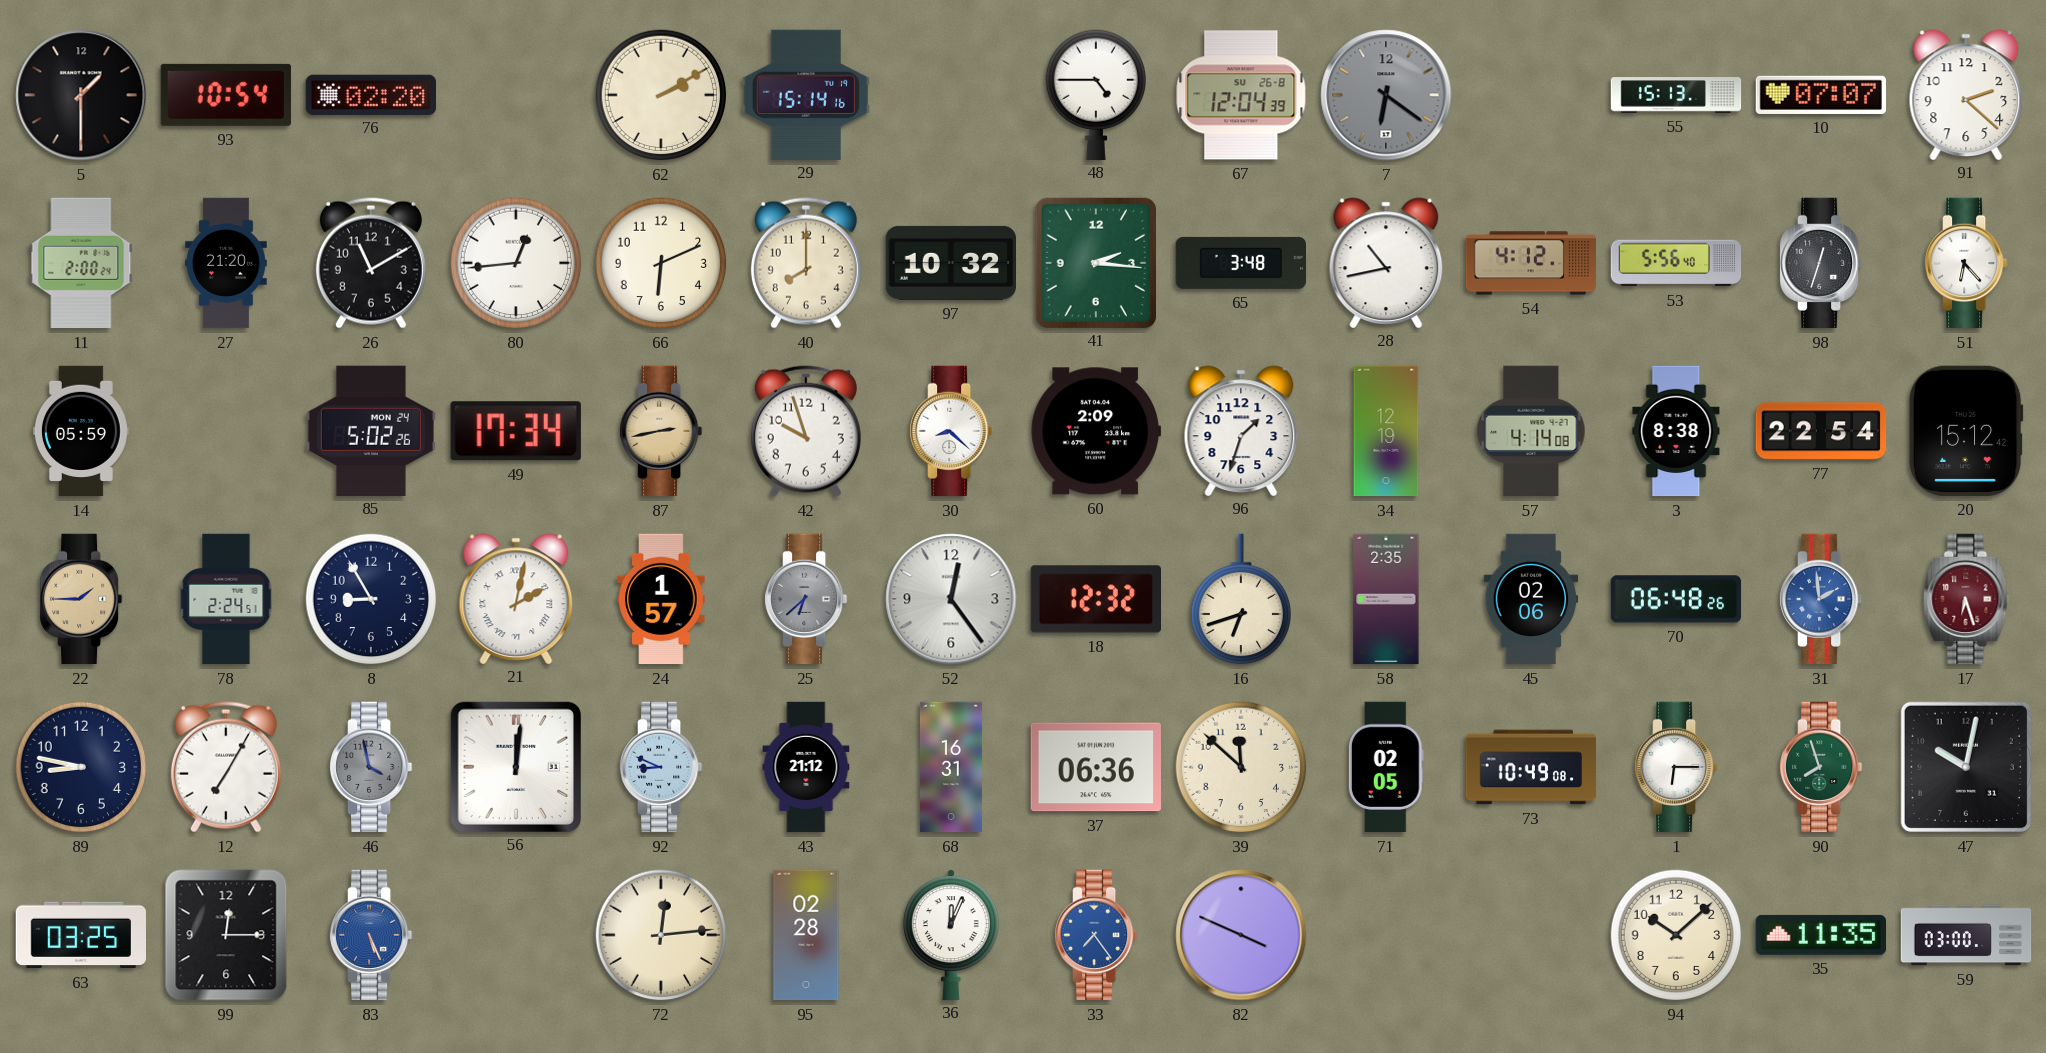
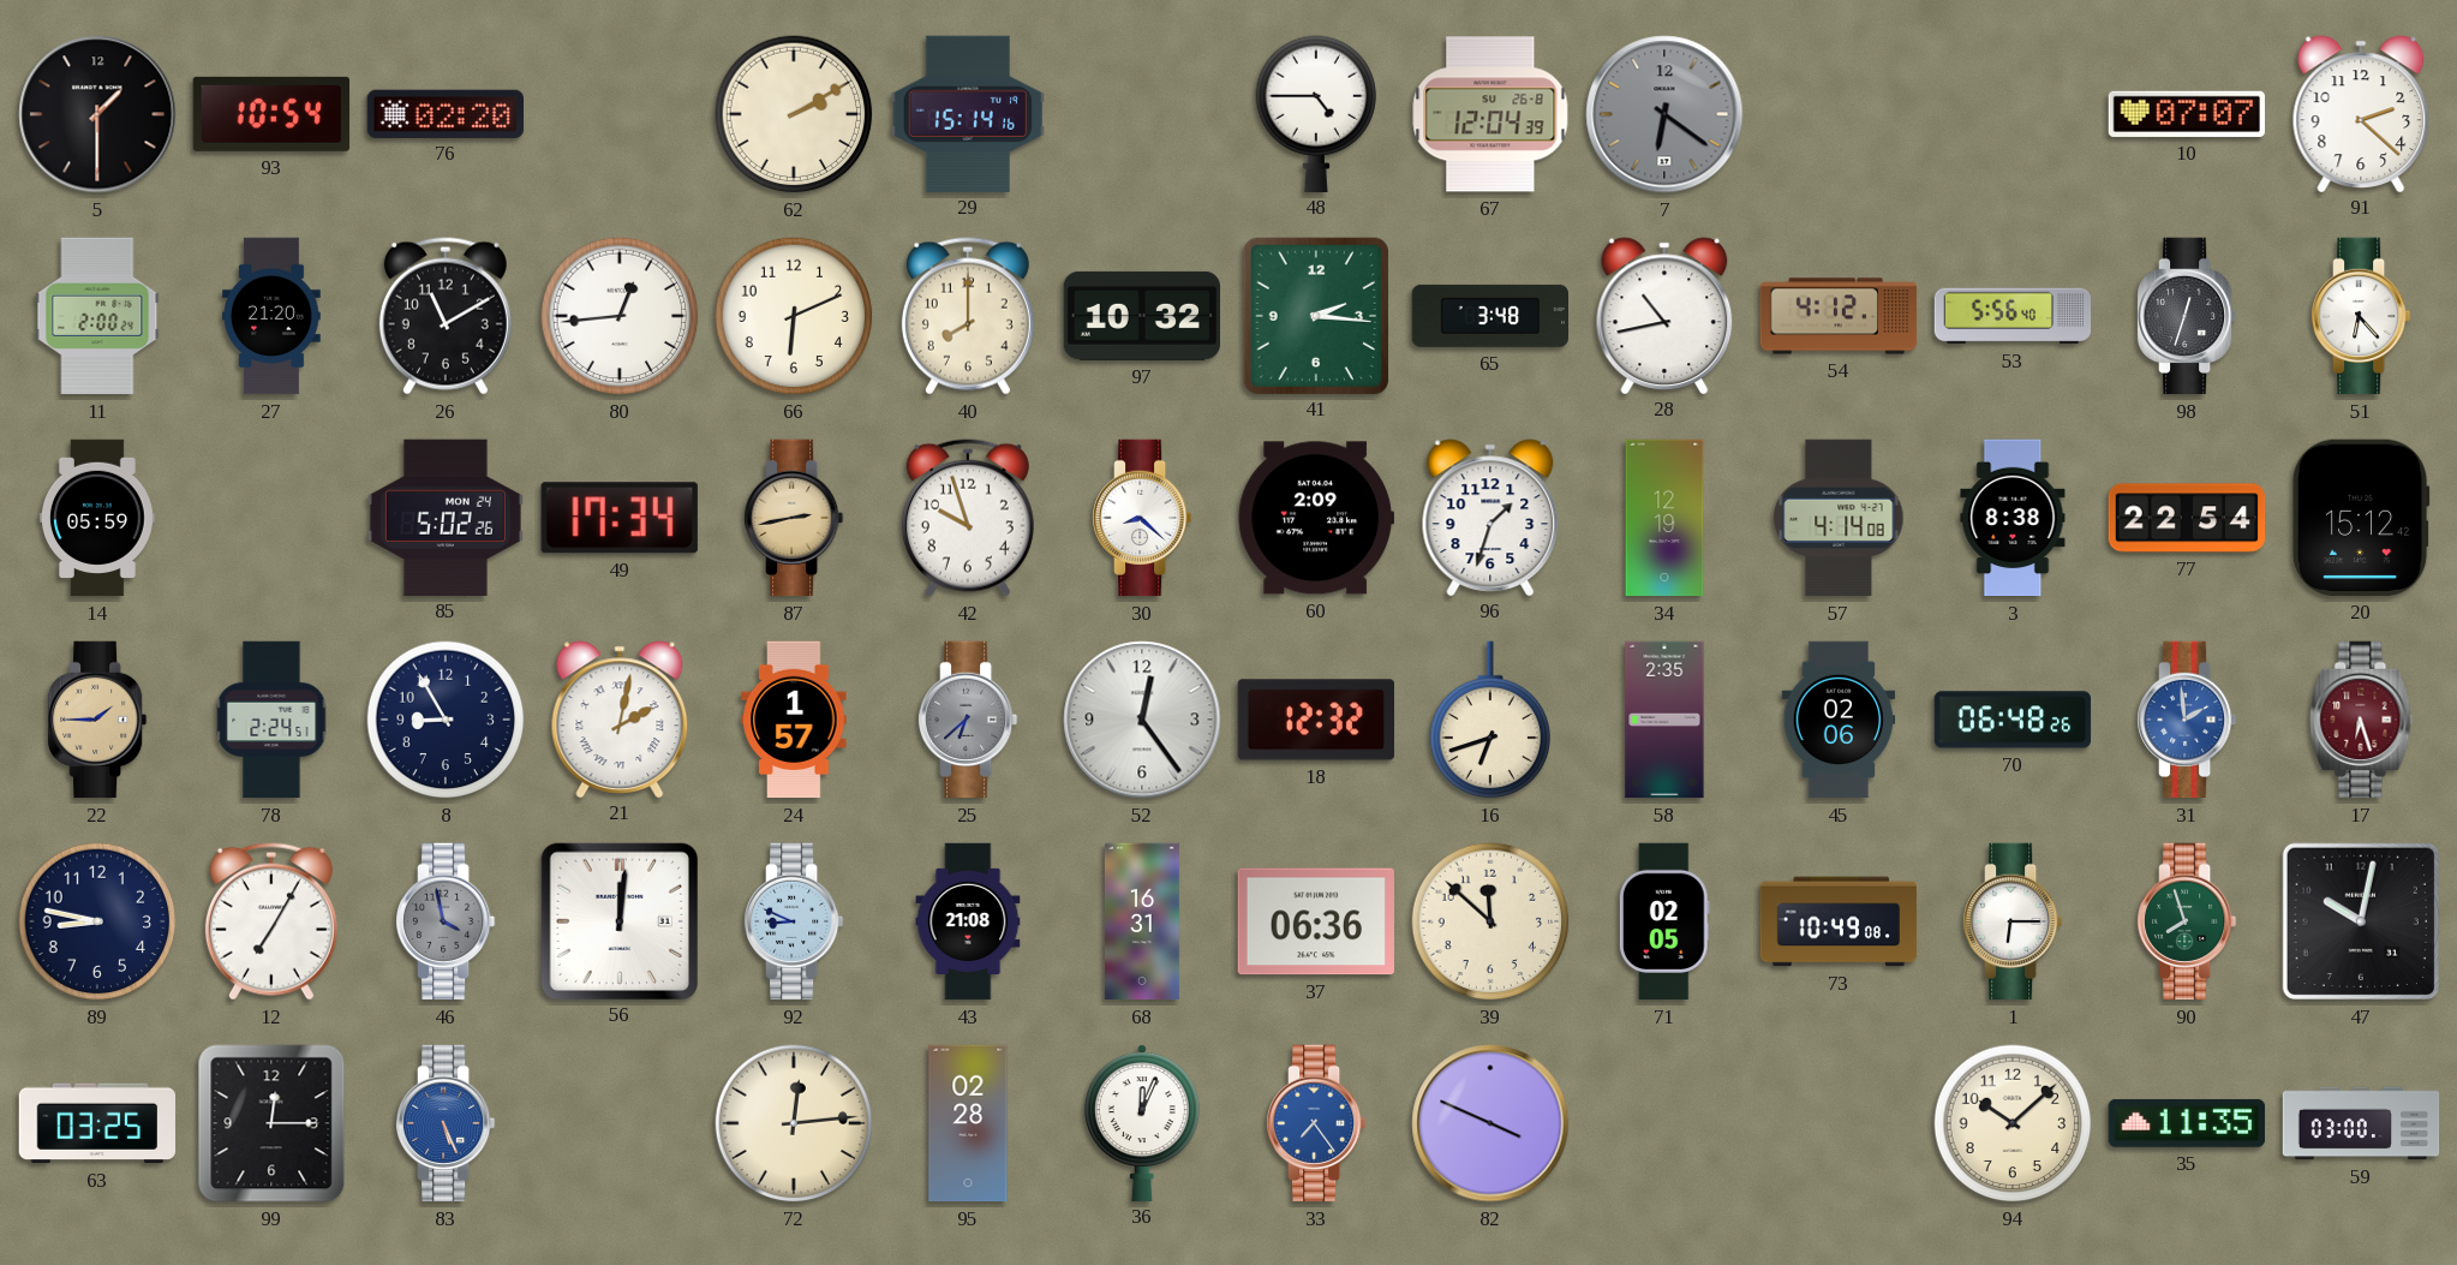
55: 15:13 -> none (1676, 95)
43: 21:12 -> 21:08 (968, 921)
